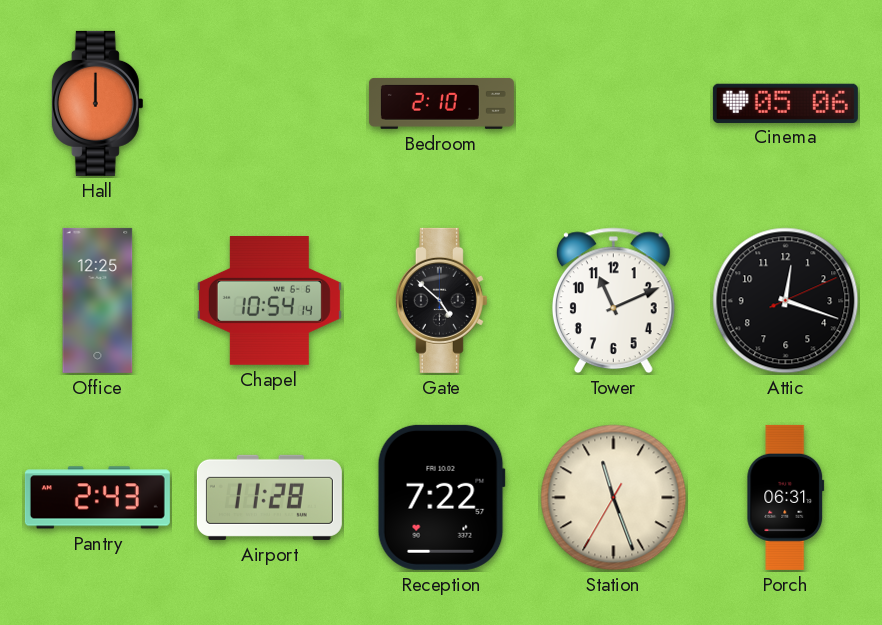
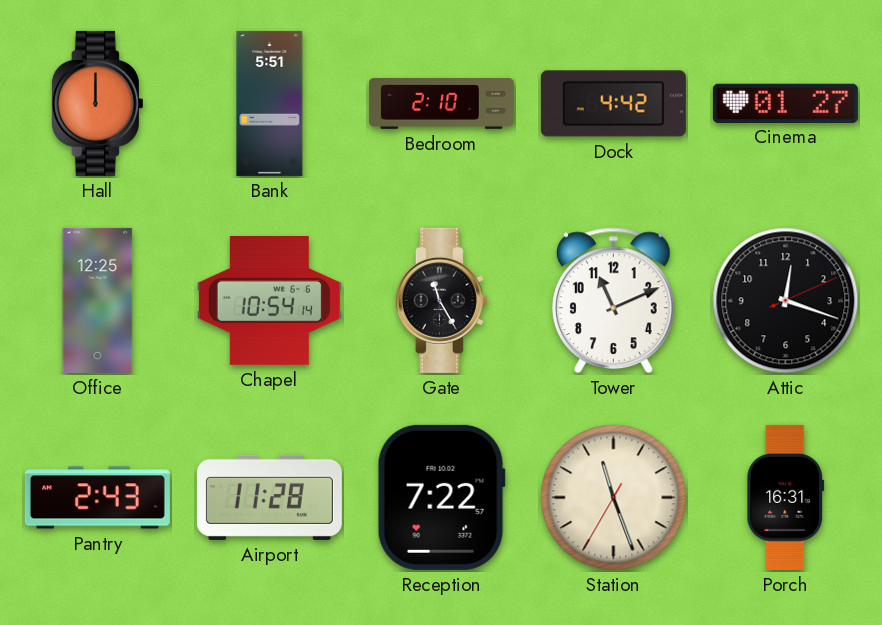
Bank: none -> 5:51 (270, 103)
Dock: none -> 4:42 (613, 104)
Cinema: 05:06 -> 01:27 (785, 103)
Gate: 4:52 -> 11:25 (441, 300)
Porch: 06:31 -> 16:31 (786, 497)
